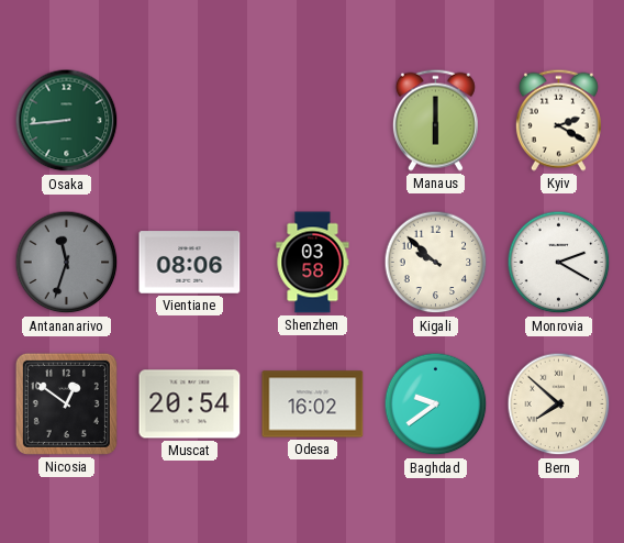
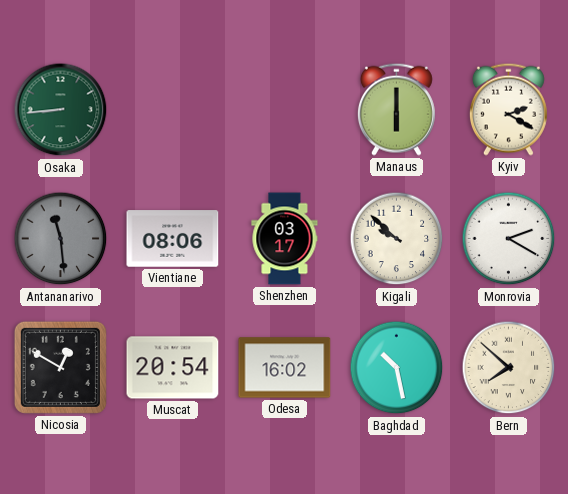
Antananarivo: 11:33 -> 11:29 (61, 239)
Shenzhen: 03:58 -> 03:17 (285, 239)
Nicosia: 12:51 -> 12:50 (60, 367)
Baghdad: 9:39 -> 10:28 (397, 368)
